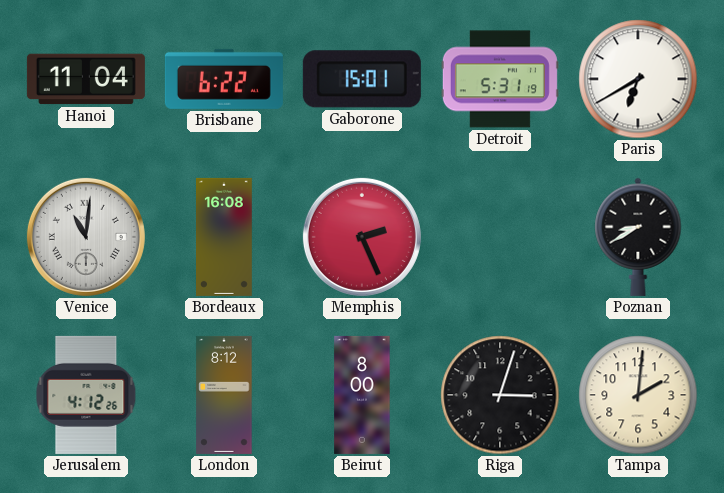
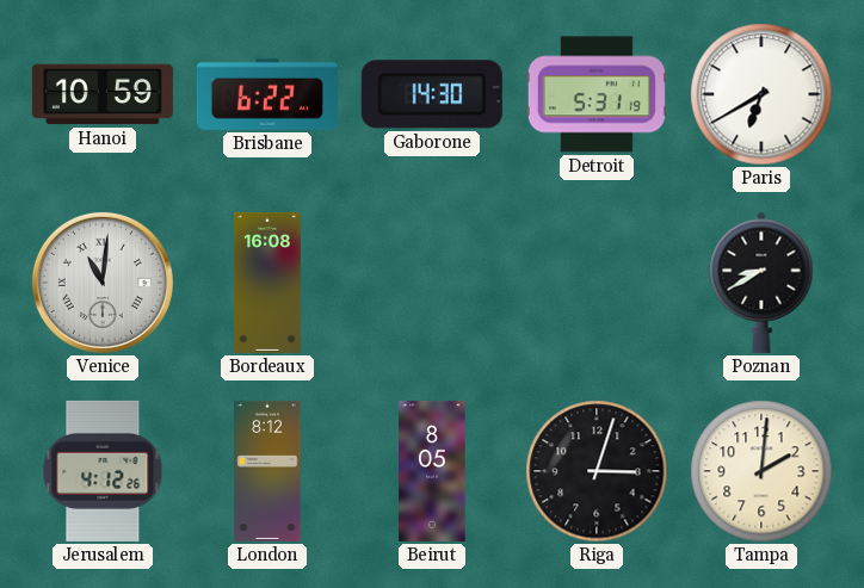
Hanoi: 11:04 -> 10:59 (103, 94)
Gaborone: 15:01 -> 14:30 (432, 94)
Memphis: 2:26 -> none (362, 237)
Beirut: 8:00 -> 8:05 (432, 471)
